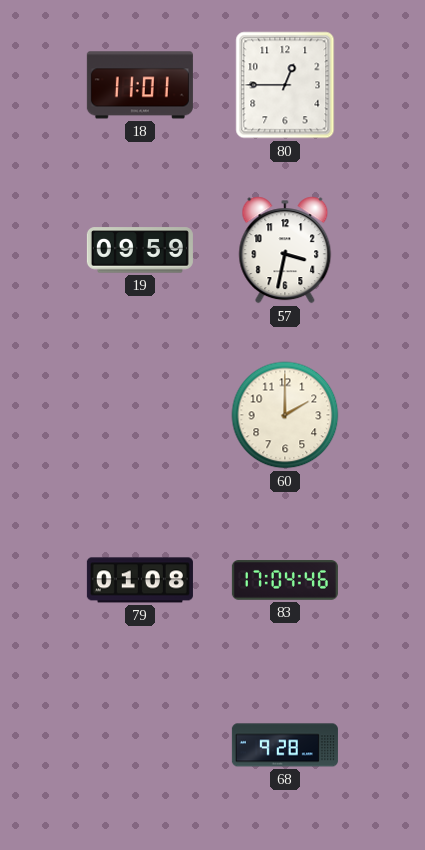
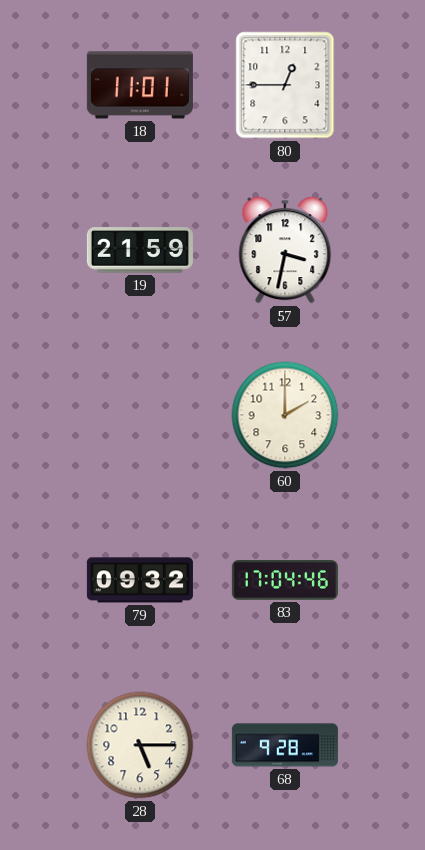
19: 09:59 -> 21:59 (140, 250)
79: 01:08 -> 09:32 (140, 580)
28: none -> 5:15 (140, 745)
